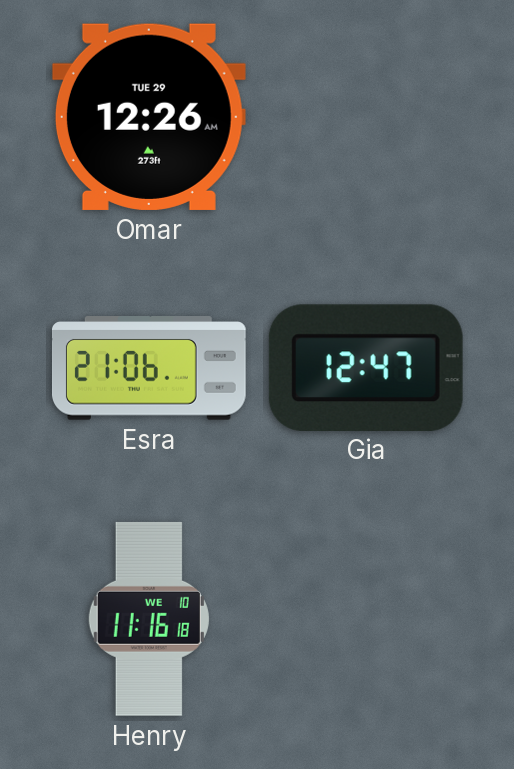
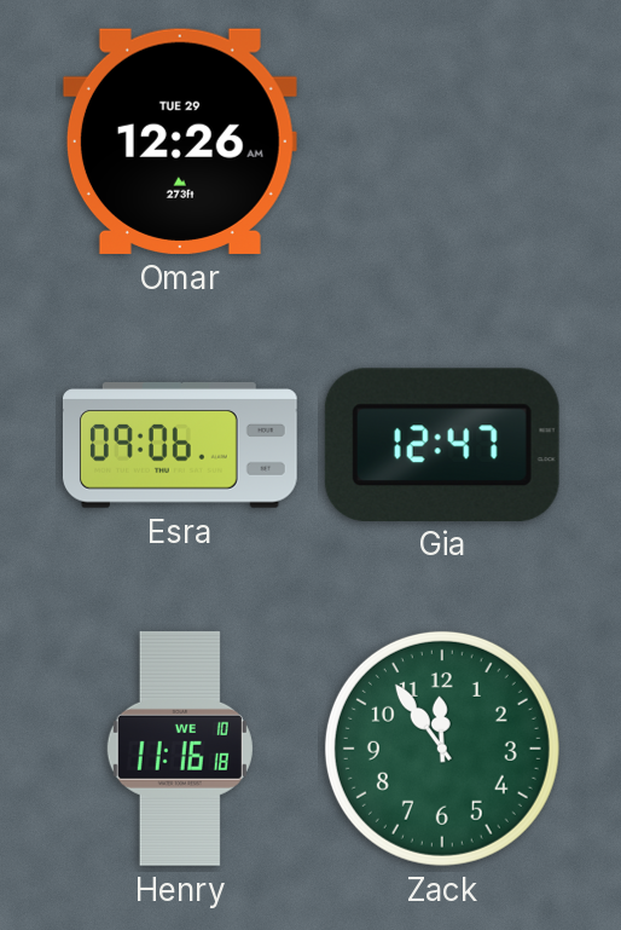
Esra: 21:06 -> 09:06 (180, 446)
Zack: none -> 11:54 (442, 749)
